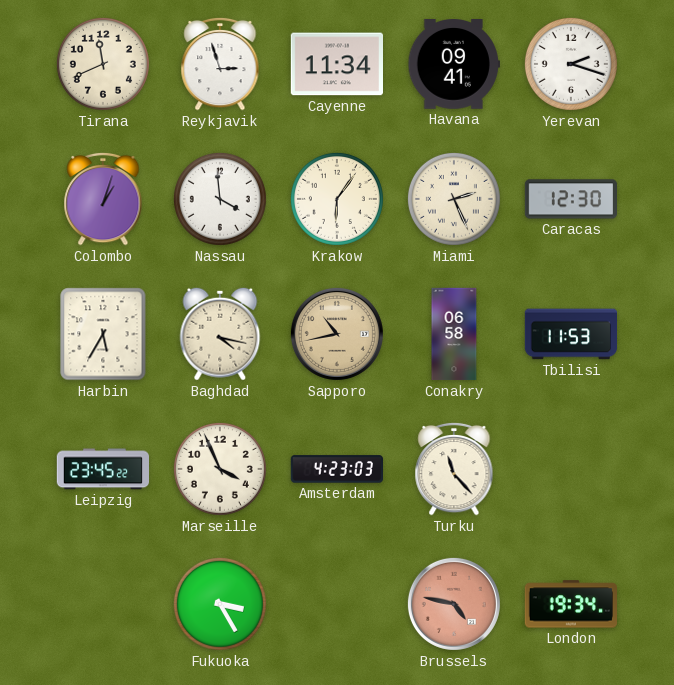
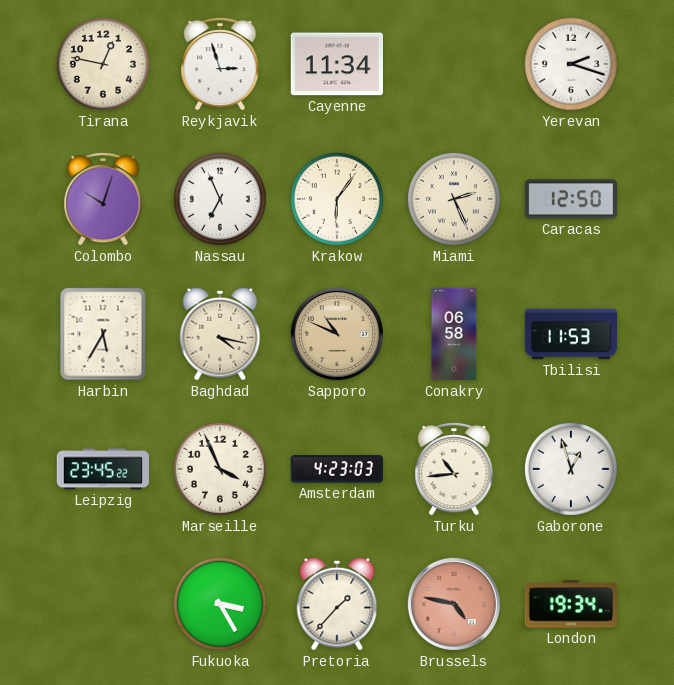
Tirana: 11:41 -> 12:47 (103, 64)
Havana: 09:41 -> none (453, 65)
Colombo: 1:03 -> 10:03 (103, 199)
Nassau: 3:59 -> 6:56 (220, 199)
Caracas: 12:30 -> 12:50 (570, 199)
Sapporo: 10:43 -> 10:49 (337, 334)
Turku: 11:23 -> 10:44 (454, 469)
Gaborone: none -> 12:57 (571, 469)
Pretoria: none -> 1:37 (337, 604)
